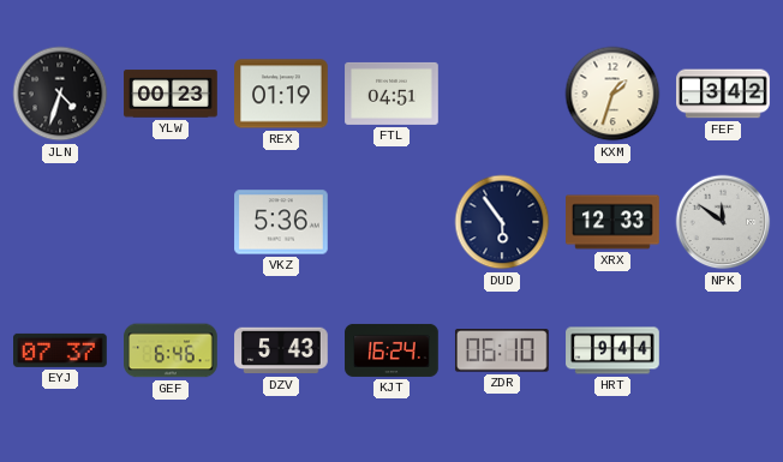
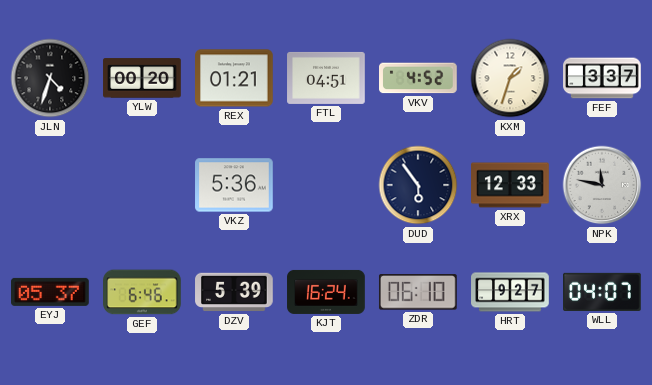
YLW: 00:23 -> 00:20 (142, 78)
REX: 01:19 -> 01:21 (234, 78)
VKV: none -> 4:52 (419, 78)
FEF: 3:42 -> 3:37 (602, 78)
NPK: 11:51 -> 11:47 (602, 185)
EYJ: 07:37 -> 05:37 (51, 292)
DZV: 5:43 -> 5:39 (234, 292)
HRT: 9:44 -> 9:27 (510, 292)
WLL: none -> 04:07 (602, 292)
